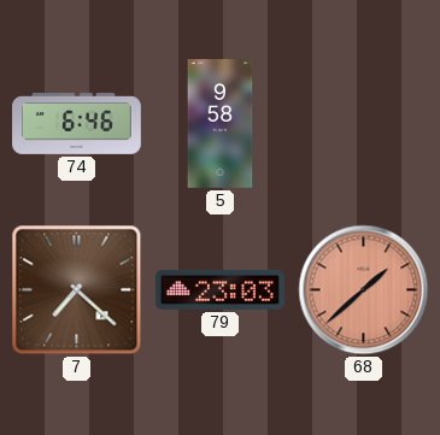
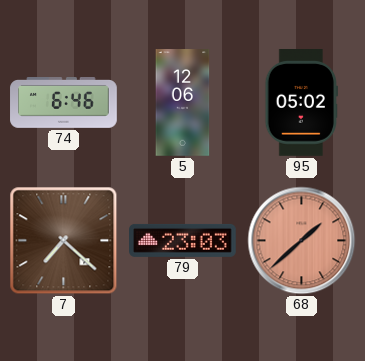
5: 9:58 -> 12:06 (183, 103)
95: none -> 05:02 (301, 103)
